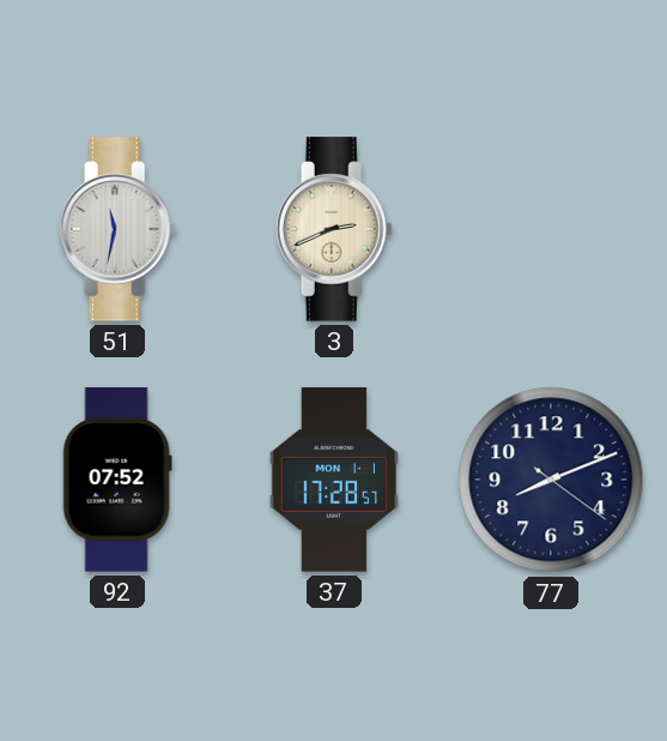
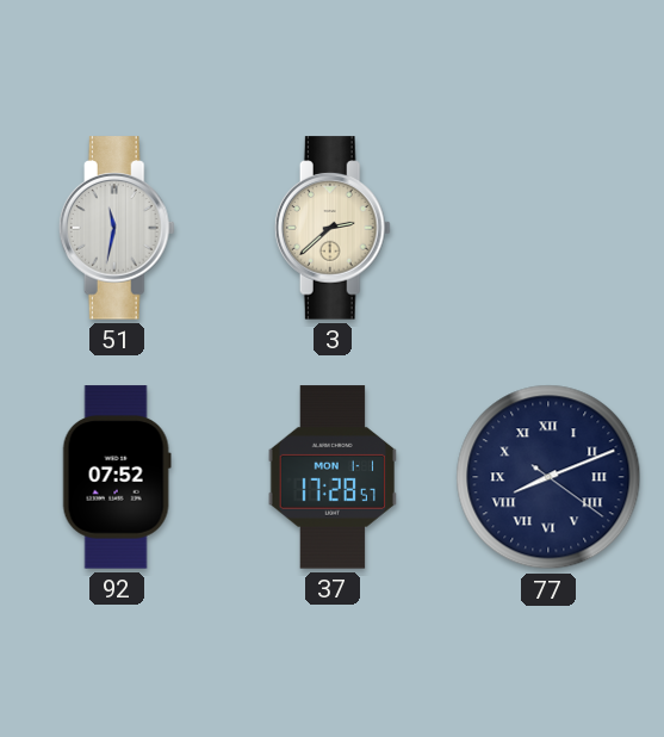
3: 2:41 -> 2:38 (333, 228)
77 numerals: Arabic -> Roman (548, 477)
